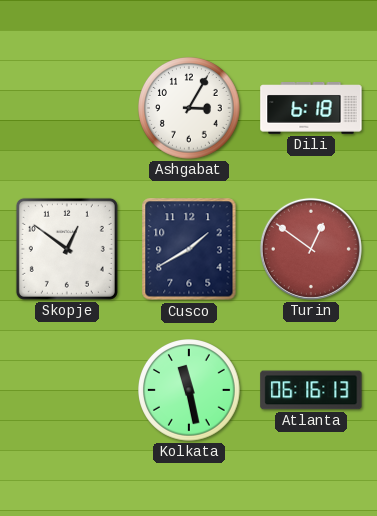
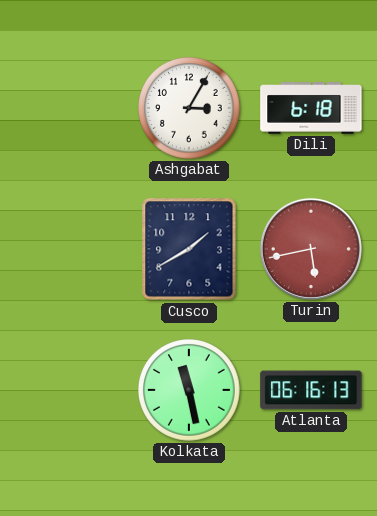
Skopje: 12:51 -> none (67, 249)
Turin: 12:51 -> 5:43 (311, 249)
